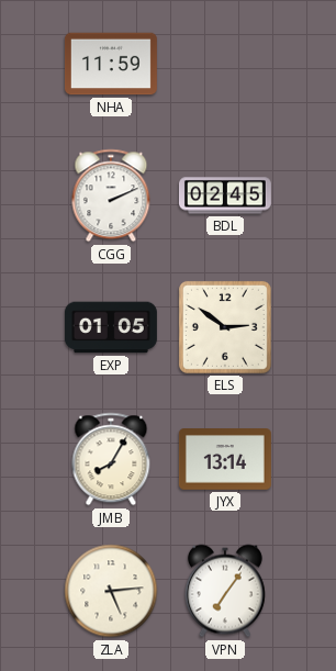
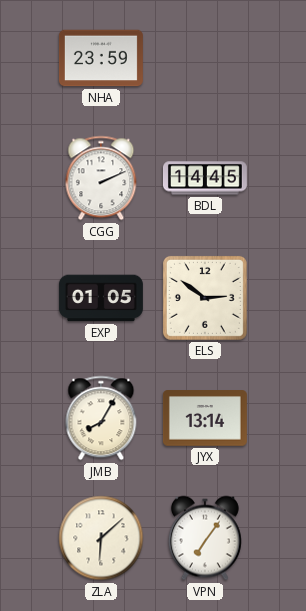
NHA: 11:59 -> 23:59 (101, 58)
BDL: 02:45 -> 14:45 (205, 178)
ZLA: 5:14 -> 6:08 (101, 538)
